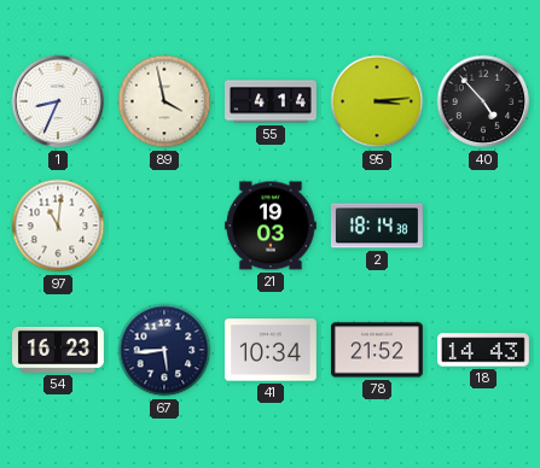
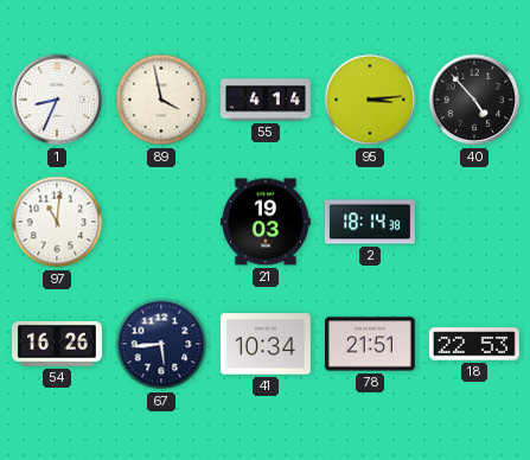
54: 16:23 -> 16:26 (58, 344)
78: 21:52 -> 21:51 (370, 344)
18: 14:43 -> 22:53 (474, 344)
